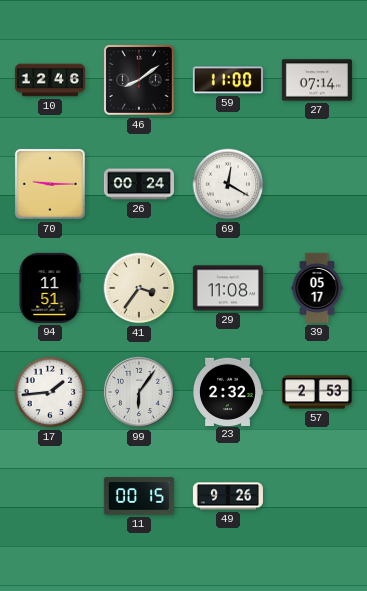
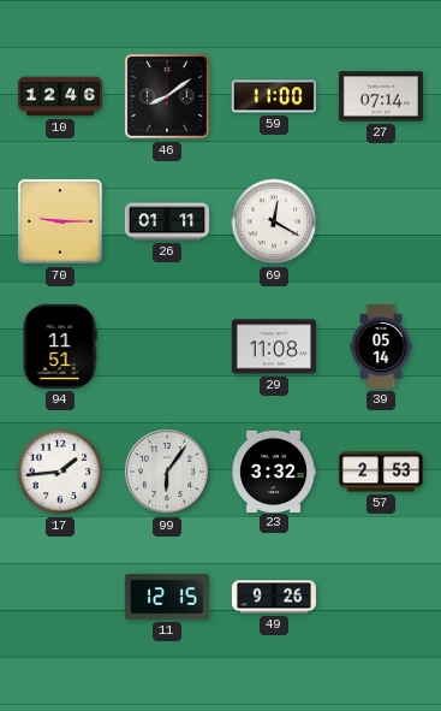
26: 00:24 -> 01:11 (167, 221)
41: 3:36 -> none (139, 288)
39: 05:17 -> 05:14 (381, 346)
23: 2:32 -> 3:32 (274, 470)
11: 00:15 -> 12:15 (167, 597)
